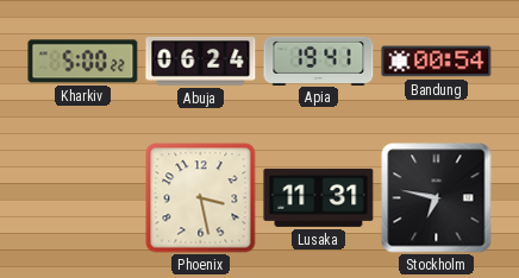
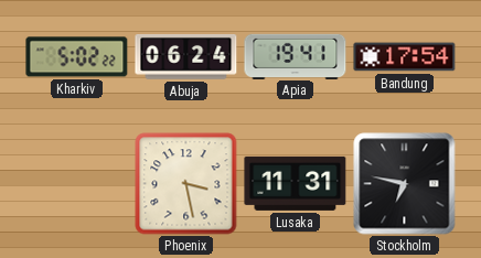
Kharkiv: 5:00 -> 5:02 (77, 57)
Bandung: 00:54 -> 17:54 (405, 57)
